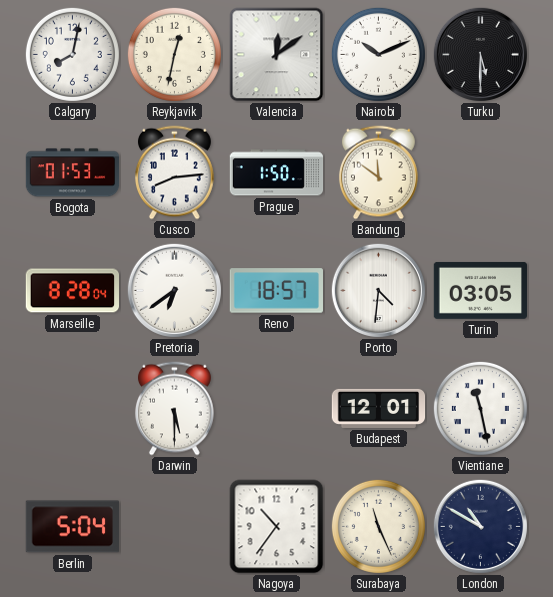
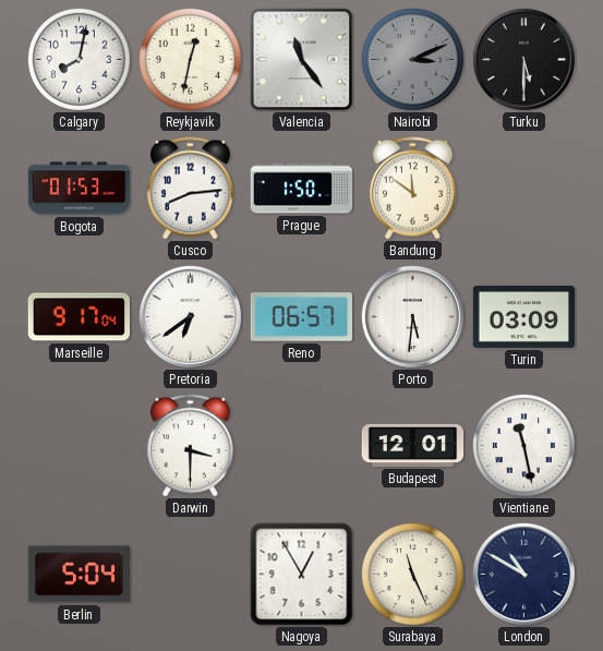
Valencia: 12:09 -> 11:24 (302, 60)
Nairobi: 10:11 -> 3:11 (412, 59)
Nairobi dial: white -> grey (412, 59)
Marseille: 8:28 -> 9:17 (79, 317)
Reno: 18:57 -> 06:57 (301, 317)
Porto: 4:31 -> 5:31 (412, 316)
Turin: 03:05 -> 03:09 (523, 316)
Darwin: 5:30 -> 3:30 (190, 446)
Nagoya: 10:36 -> 12:55 (302, 575)
